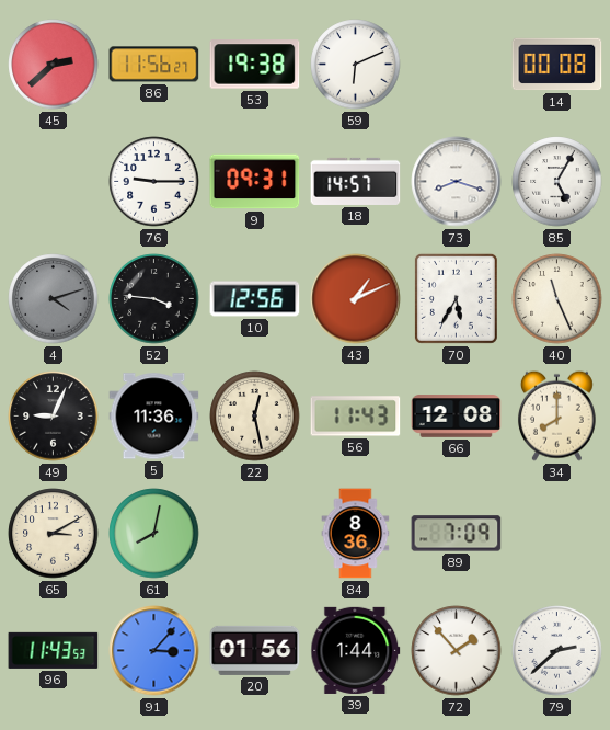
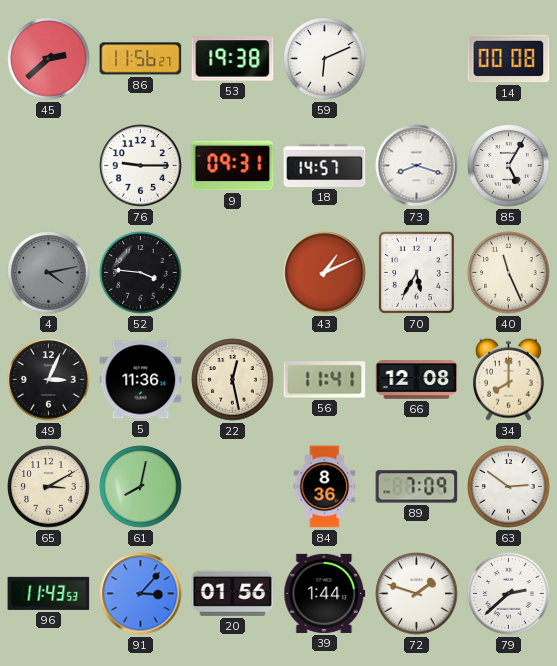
4: 4:12 -> 4:13 (49, 273)
10: 12:56 -> none (255, 299)
49: 9:04 -> 3:04 (49, 380)
56: 11:43 -> 11:41 (325, 380)
63: none -> 2:51 (509, 487)
72: 1:53 -> 1:48 (417, 594)
